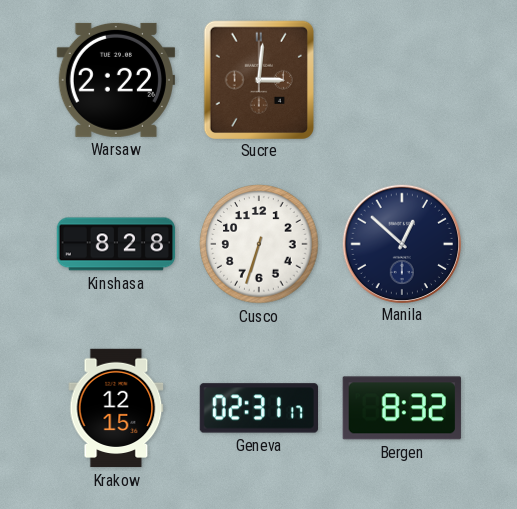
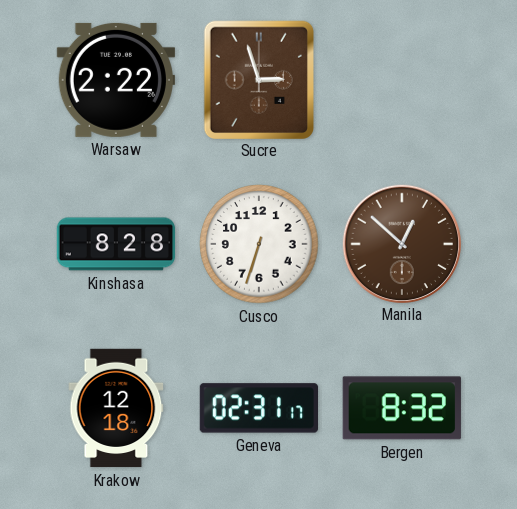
Sucre: 3:01 -> 2:57 (258, 79)
Manila dial: navy -> brown (401, 243)
Krakow: 12:15 -> 12:18 (116, 408)
